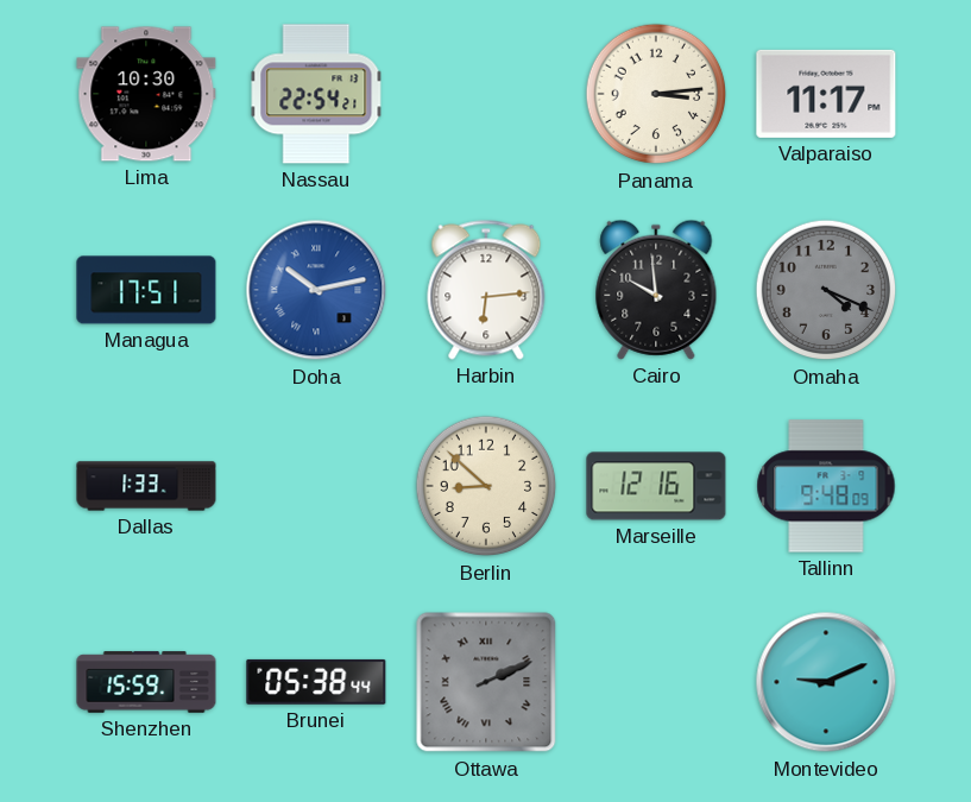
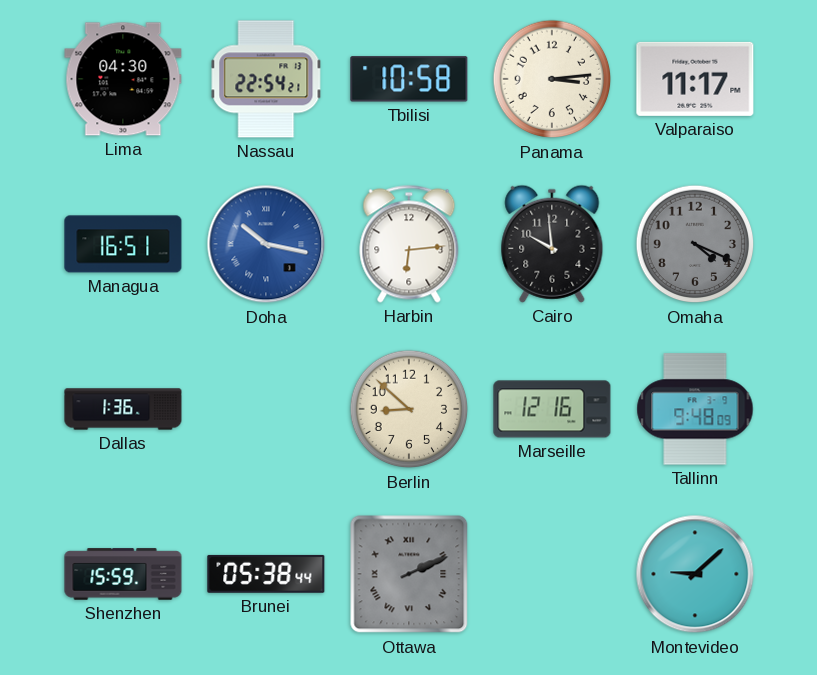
Lima: 10:30 -> 04:30 (123, 79)
Tbilisi: none -> 10:58 (409, 79)
Managua: 17:51 -> 16:51 (123, 244)
Doha: 10:13 -> 10:17 (266, 244)
Dallas: 1:33 -> 1:36 (123, 409)
Montevideo: 9:11 -> 9:08 (695, 574)
